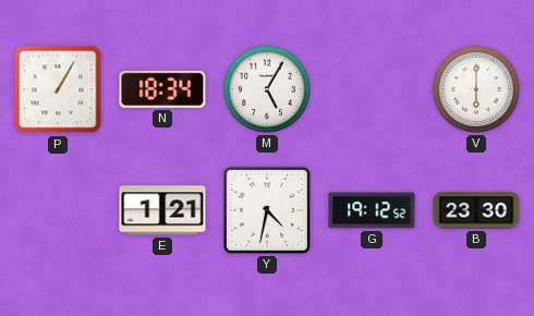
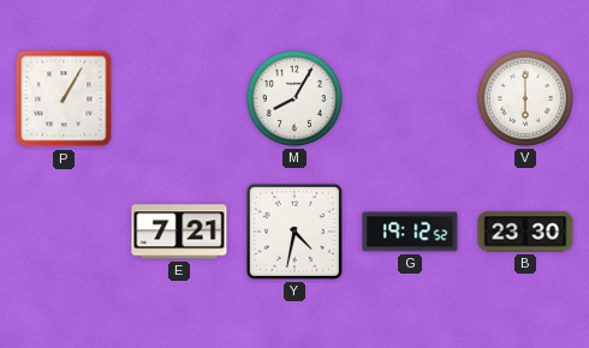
N: 18:34 -> none (162, 89)
M: 5:05 -> 8:05 (294, 98)
E: 1:21 -> 7:21 (179, 232)
